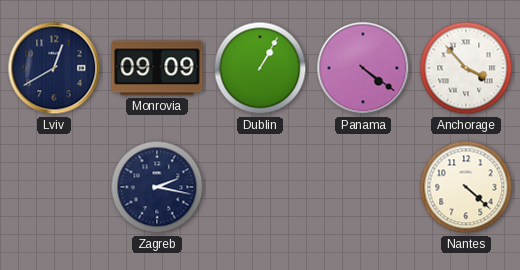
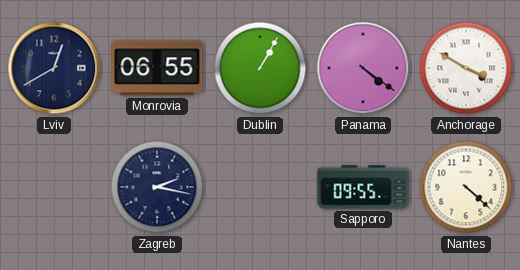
Monrovia: 09:09 -> 06:55 (157, 68)
Anchorage: 3:53 -> 3:50 (466, 68)
Sapporo: none -> 09:55 (363, 187)
